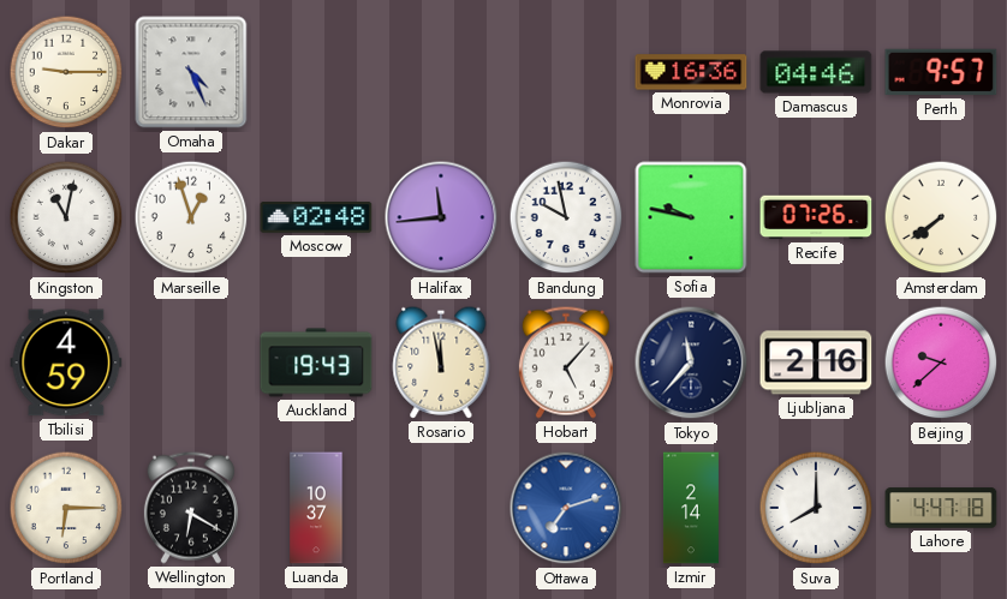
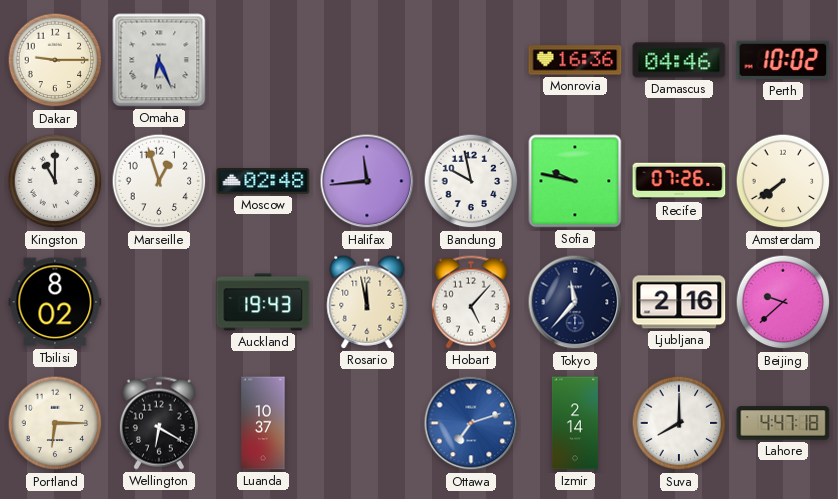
Omaha: 4:26 -> 6:26 (159, 60)
Perth: 9:57 -> 10:02 (783, 60)
Kingston: 11:02 -> 11:00 (55, 181)
Tbilisi: 4:59 -> 8:02 (55, 302)
